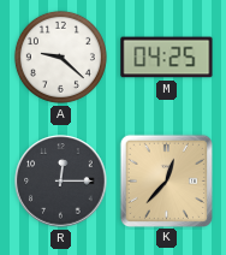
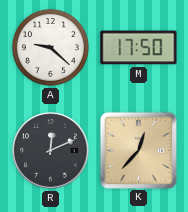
M: 04:25 -> 17:50 (139, 48)
R: 12:15 -> 12:11 (51, 151)
